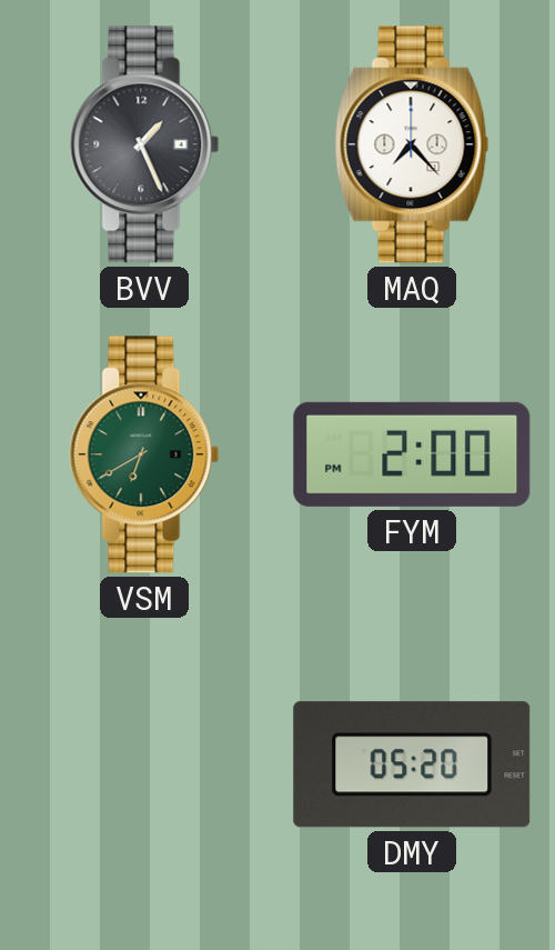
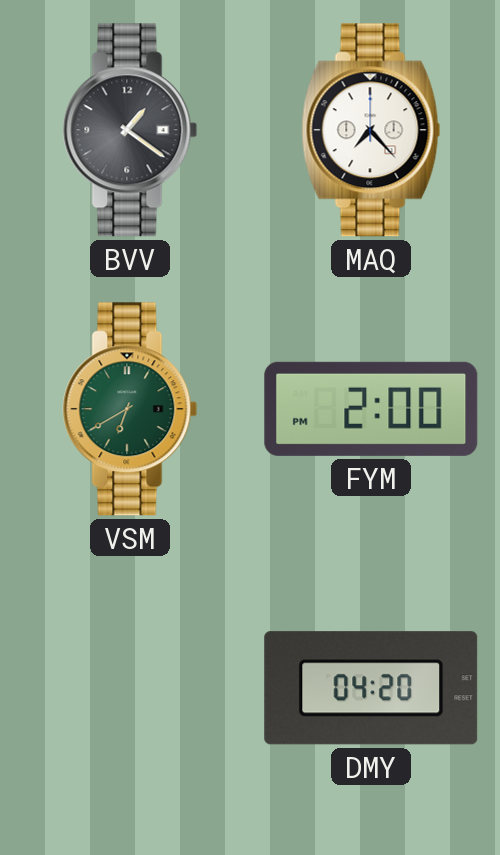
BVV: 1:26 -> 1:21 (130, 130)
DMY: 05:20 -> 04:20 (371, 688)
